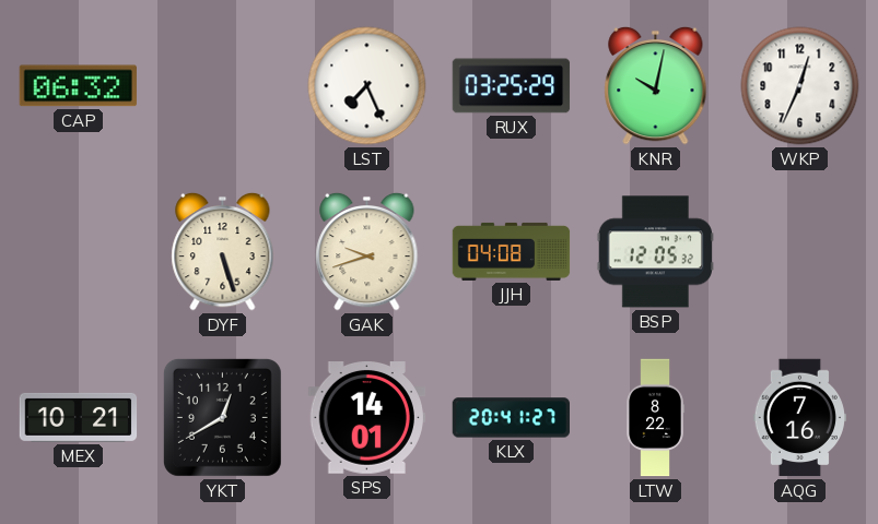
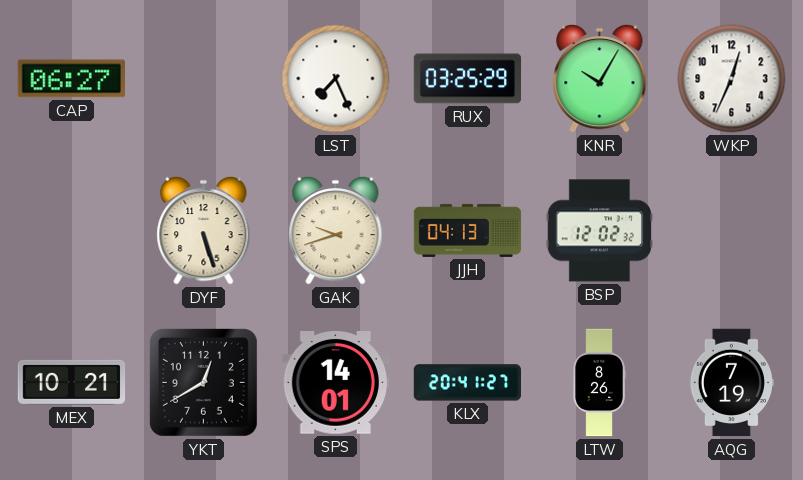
CAP: 06:32 -> 06:27 (71, 79)
KNR: 10:02 -> 10:05 (600, 78)
JJH: 04:08 -> 04:13 (468, 230)
BSP: 12:05 -> 12:02 (599, 231)
LTW: 8:22 -> 8:26 (599, 383)
AQG: 7:16 -> 7:19 (731, 383)
